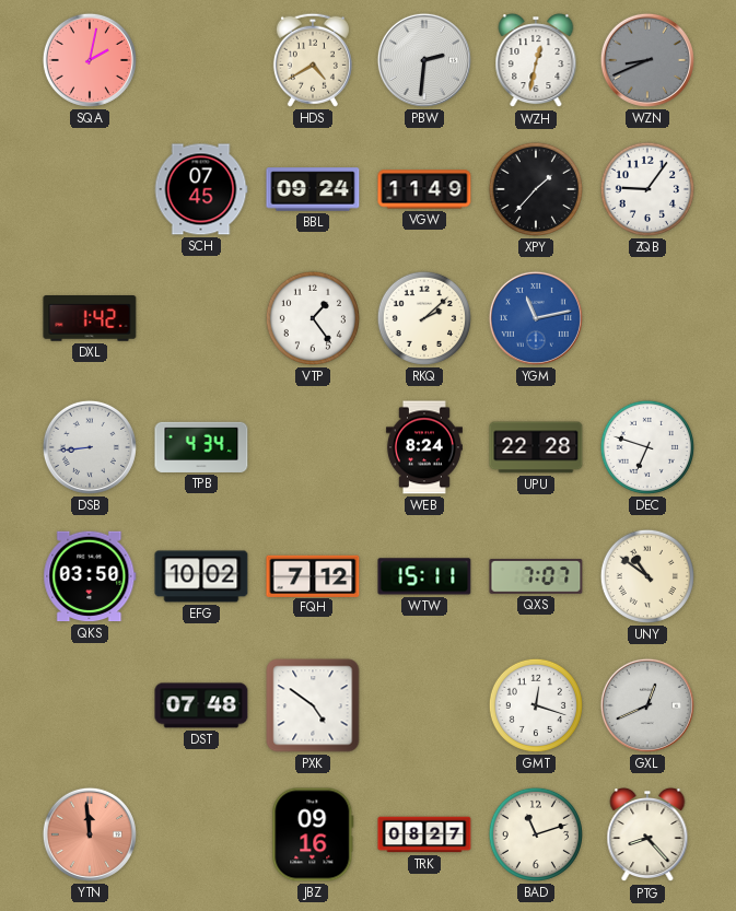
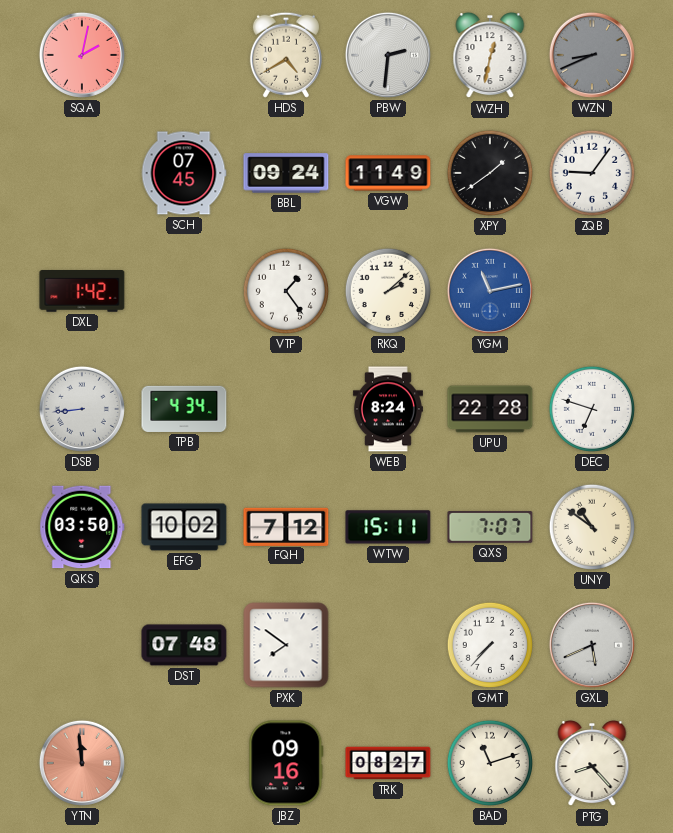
XPY: 1:37 -> 1:39 (490, 173)
PXK: 4:51 -> 7:51 (286, 645)
GMT: 12:18 -> 7:37 (490, 645)
GXL: 12:41 -> 5:41 (592, 645)
